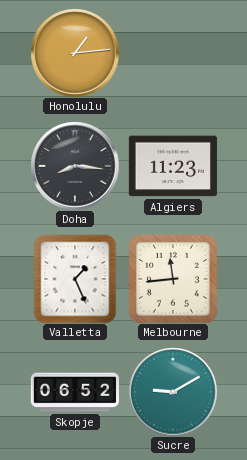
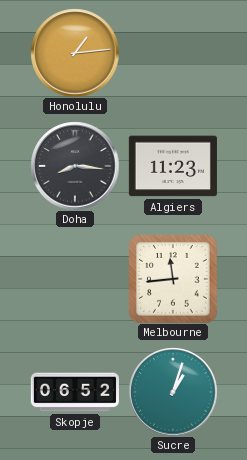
Valletta: 1:26 -> none (75, 279)
Sucre: 9:10 -> 1:03 (173, 392)
